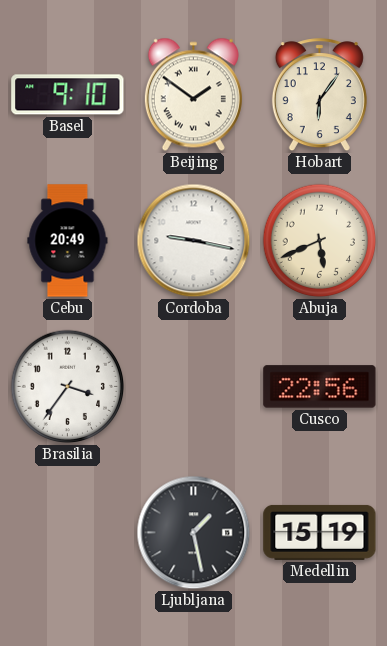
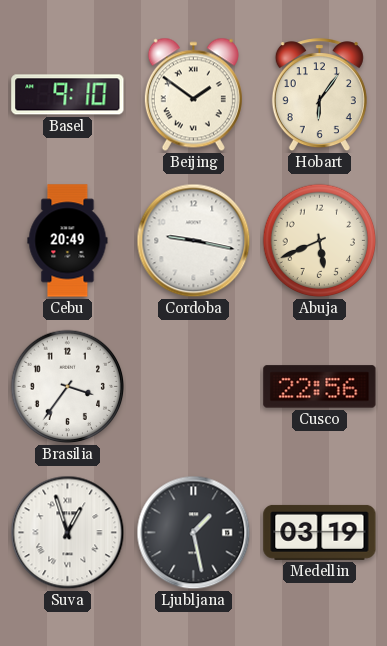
Suva: none -> 12:57 (68, 533)
Medellin: 15:19 -> 03:19 (320, 532)
